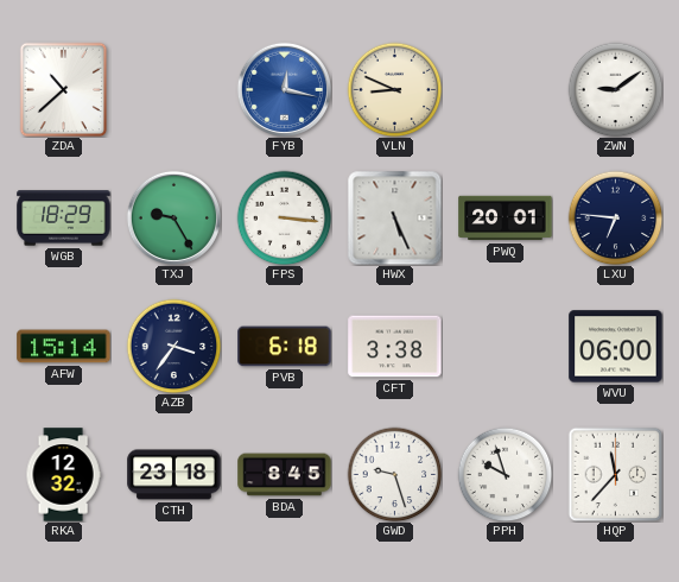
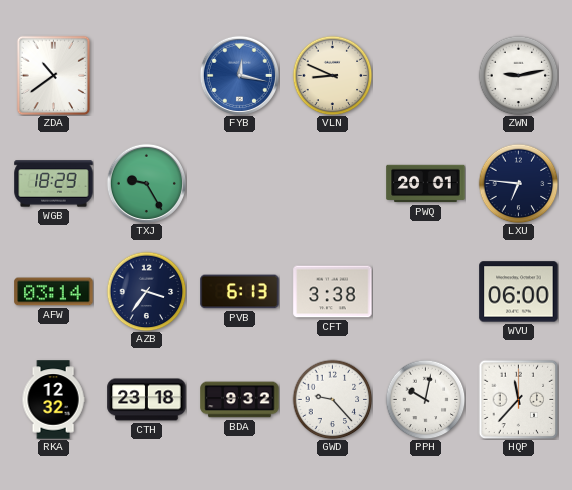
ZDA: 10:38 -> 10:39 (54, 75)
ZWN: 9:09 -> 9:13 (518, 75)
FPS: 3:16 -> none (284, 217)
HWX: 5:26 -> none (394, 217)
AFW: 15:14 -> 03:14 (54, 292)
PVB: 6:18 -> 6:13 (240, 292)
BDA: 8:45 -> 9:32 (240, 400)
GWD: 9:27 -> 9:23 (332, 399)
PPH: 9:57 -> 10:02 (425, 399)
